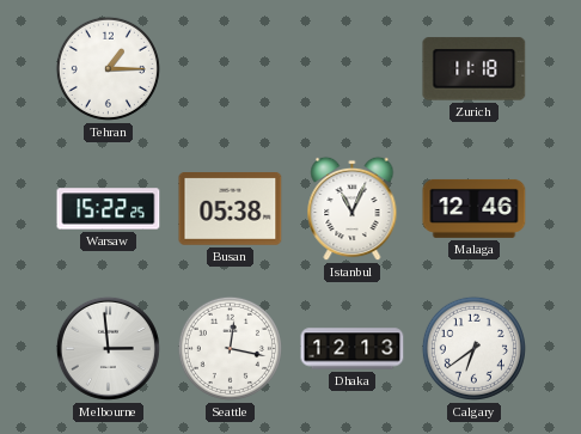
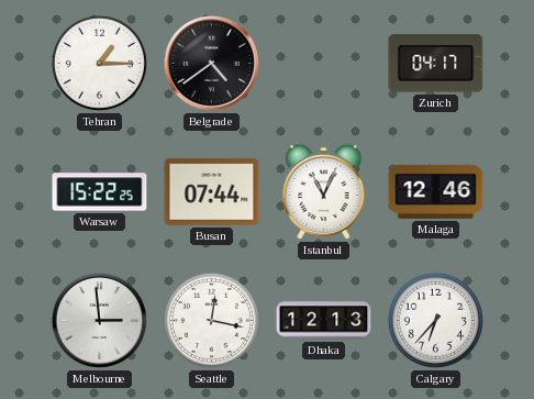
Belgrade: none -> 4:39 (211, 63)
Zurich: 11:18 -> 04:17 (436, 64)
Busan: 05:38 -> 07:44 (212, 192)
Calgary: 6:39 -> 6:37 (435, 320)
